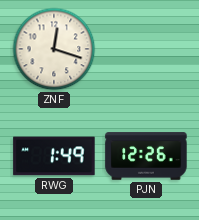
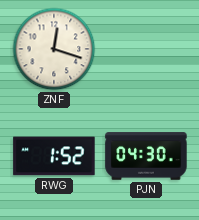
RWG: 1:49 -> 1:52 (54, 156)
PJN: 12:26 -> 04:30 (146, 156)
